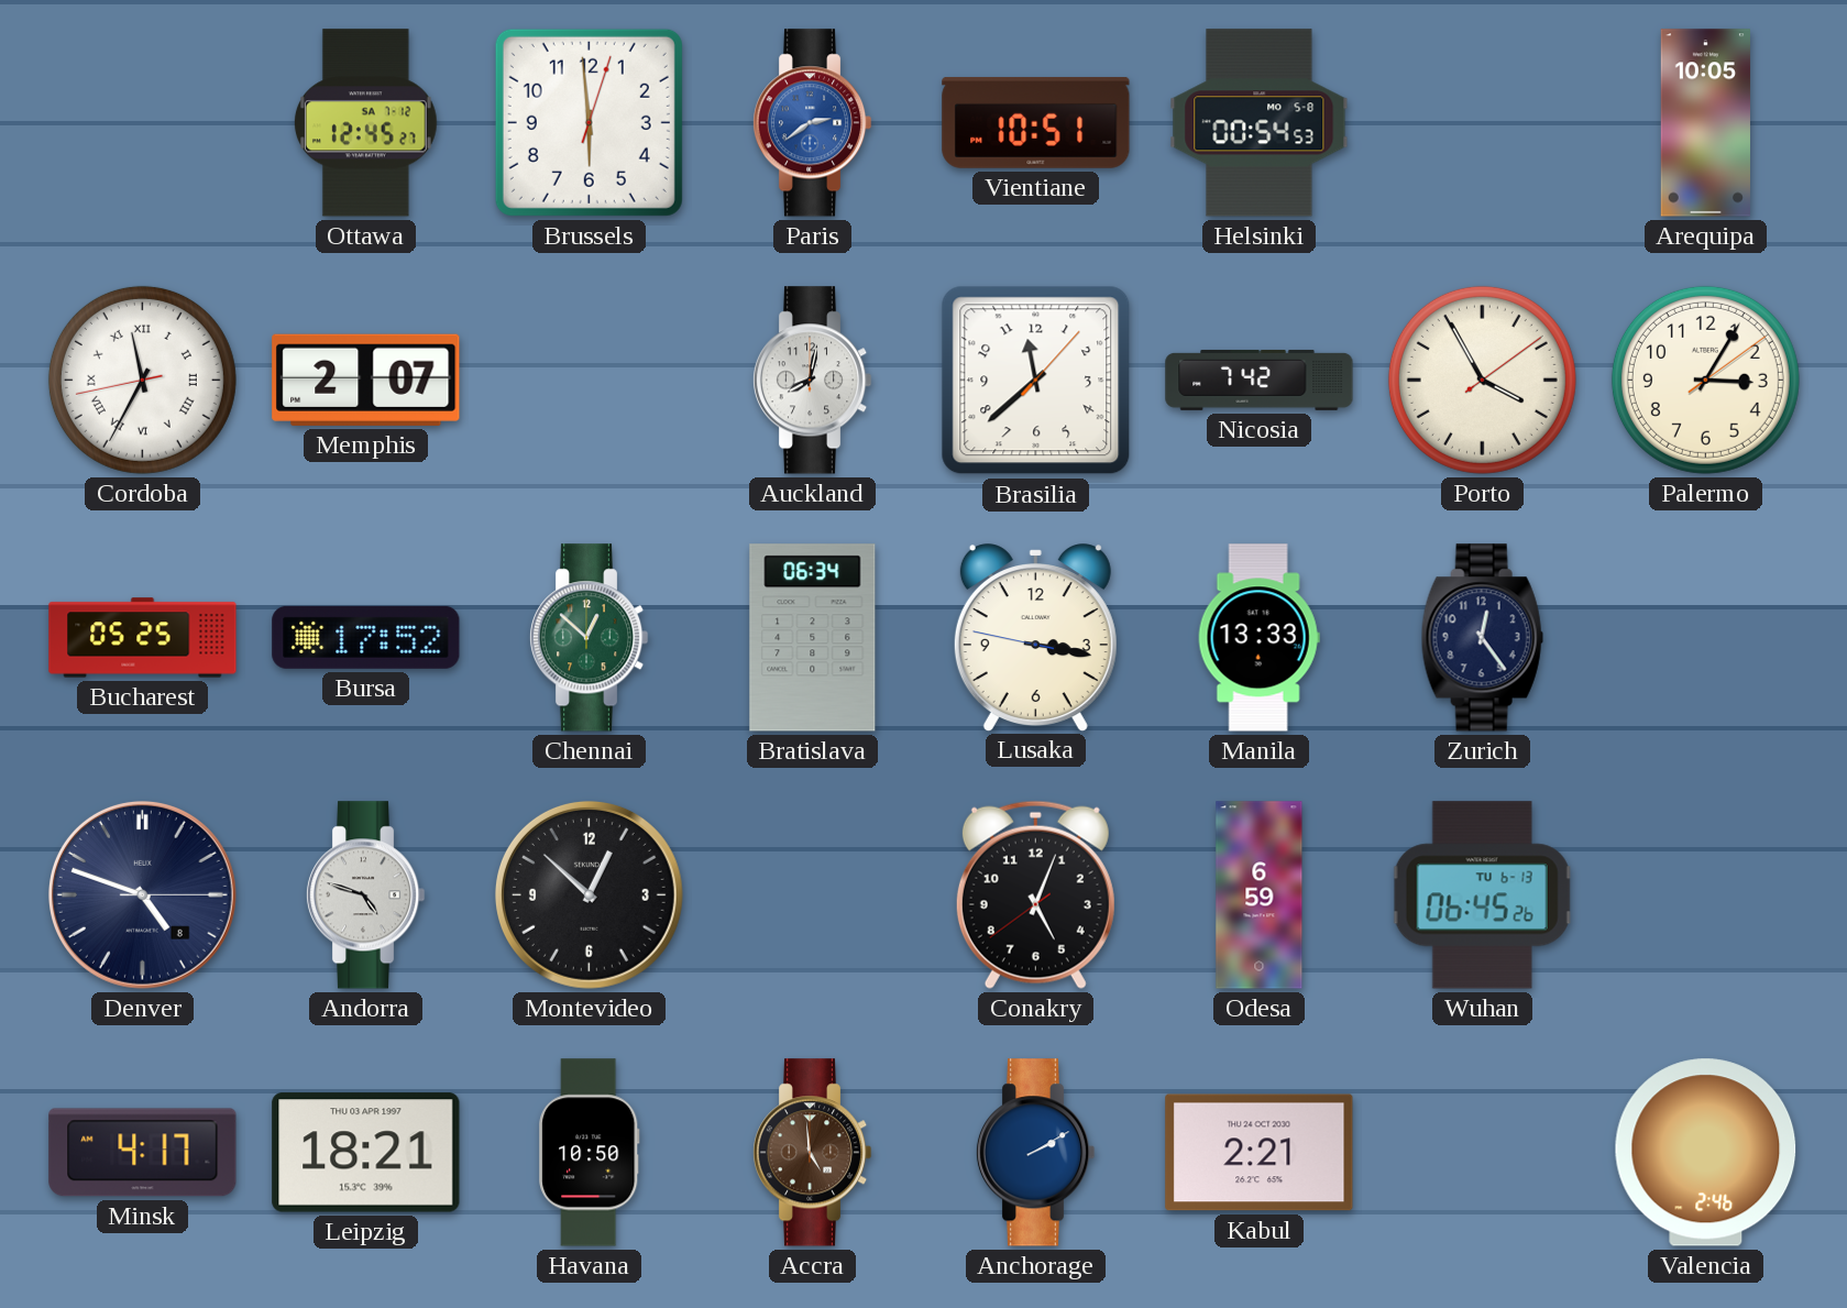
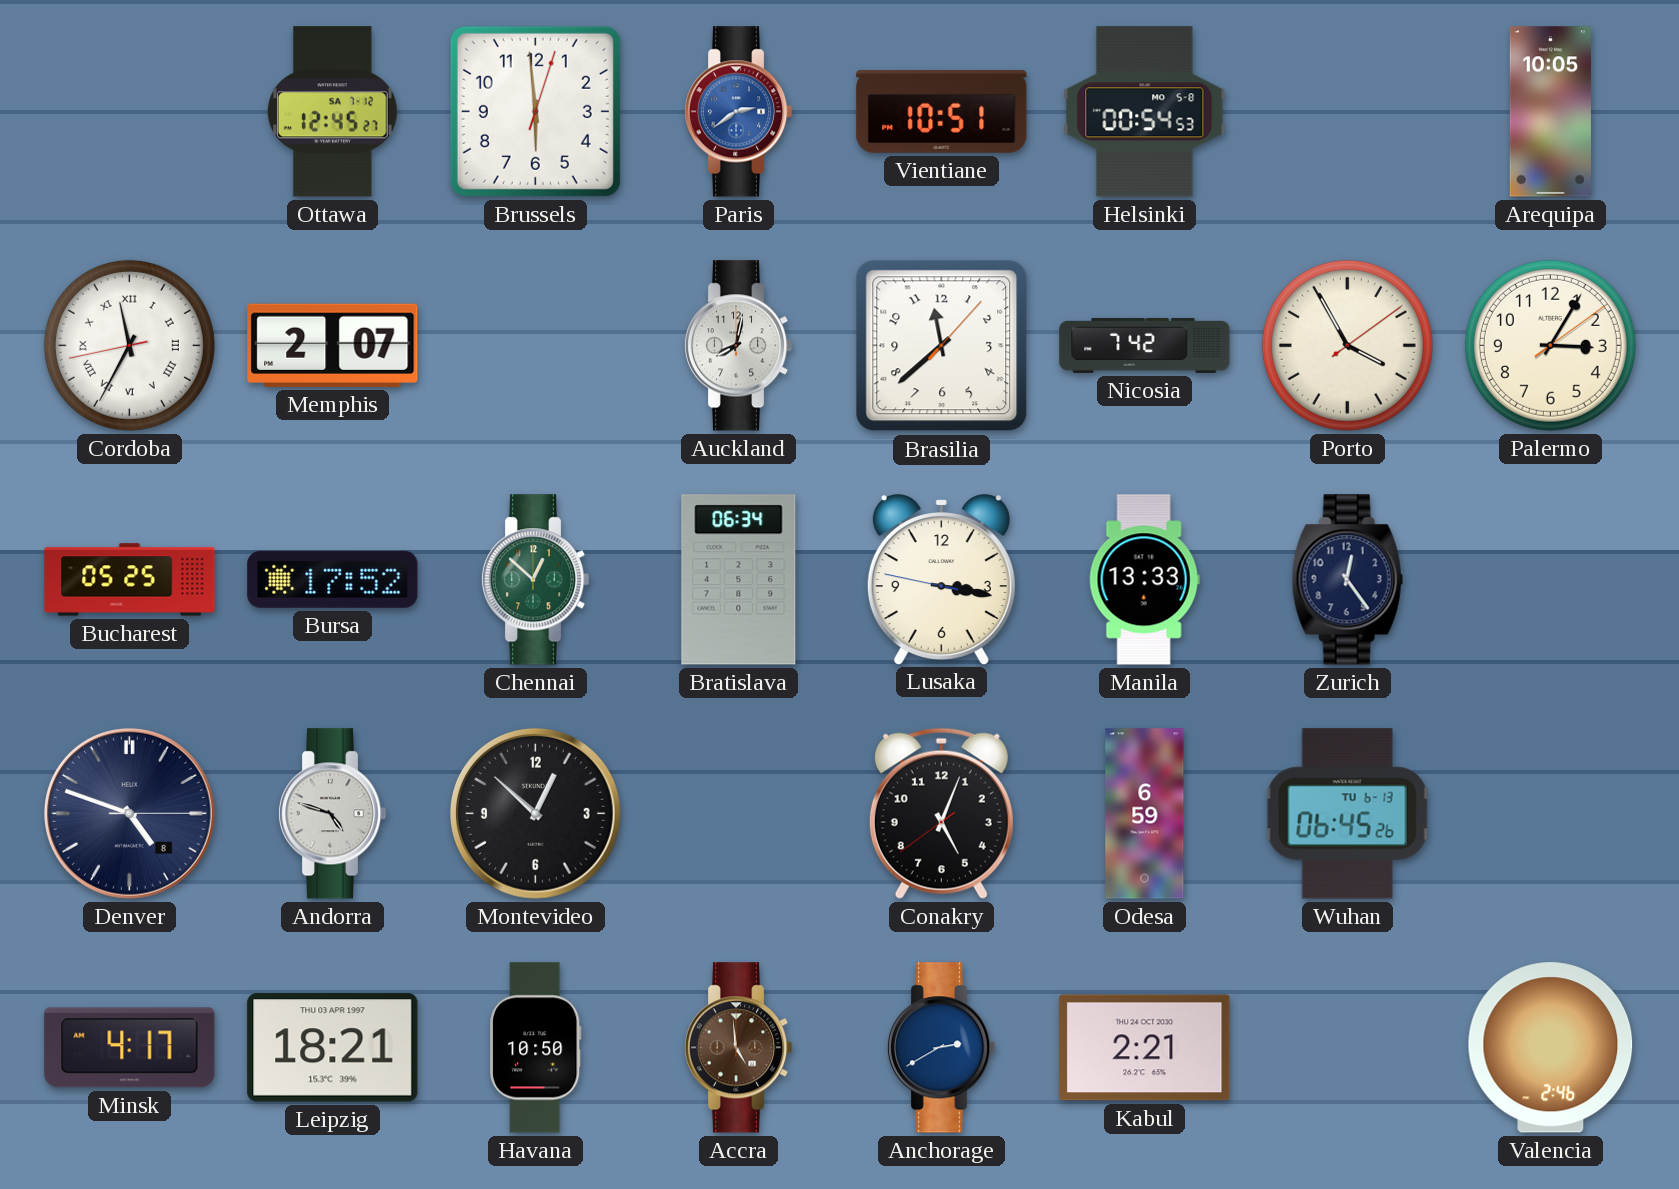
Anchorage: 2:10 -> 2:40 (941, 1048)
